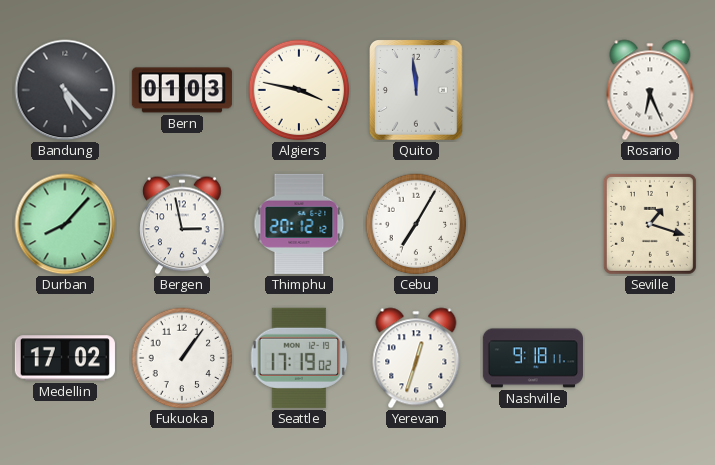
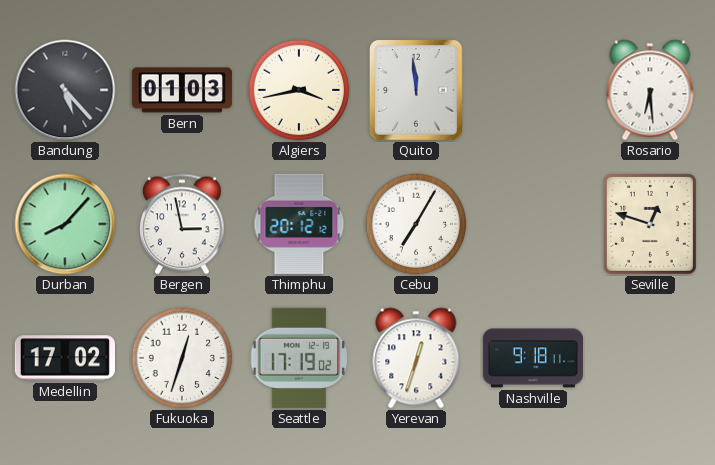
Algiers: 3:47 -> 3:43 (299, 90)
Rosario: 6:26 -> 6:29 (650, 90)
Seville: 1:18 -> 12:48 (650, 224)
Fukuoka: 1:06 -> 12:33 (182, 358)
